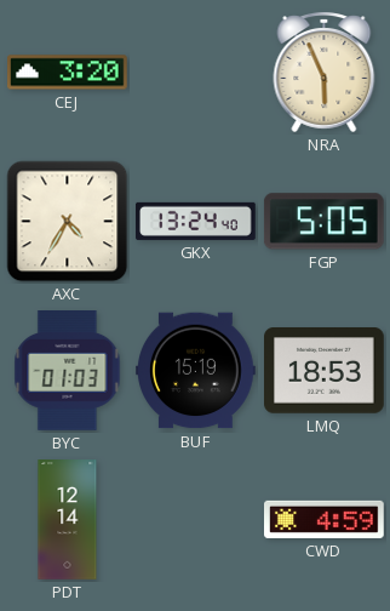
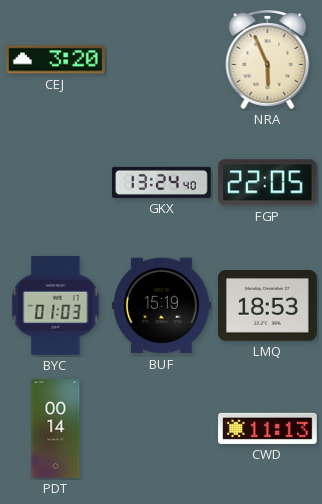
AXC: 4:35 -> none (68, 222)
FGP: 5:05 -> 22:05 (267, 183)
PDT: 12:14 -> 00:14 (56, 429)
CWD: 4:59 -> 11:13 (268, 428)
